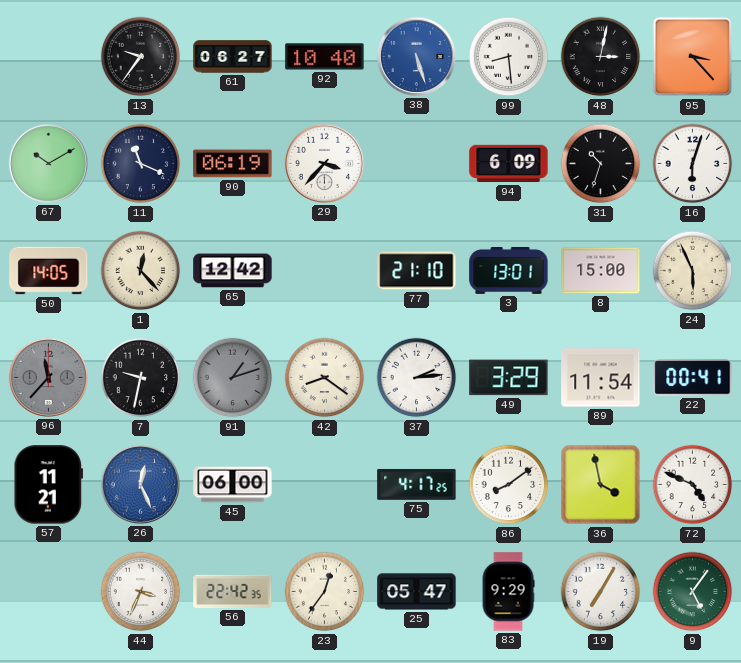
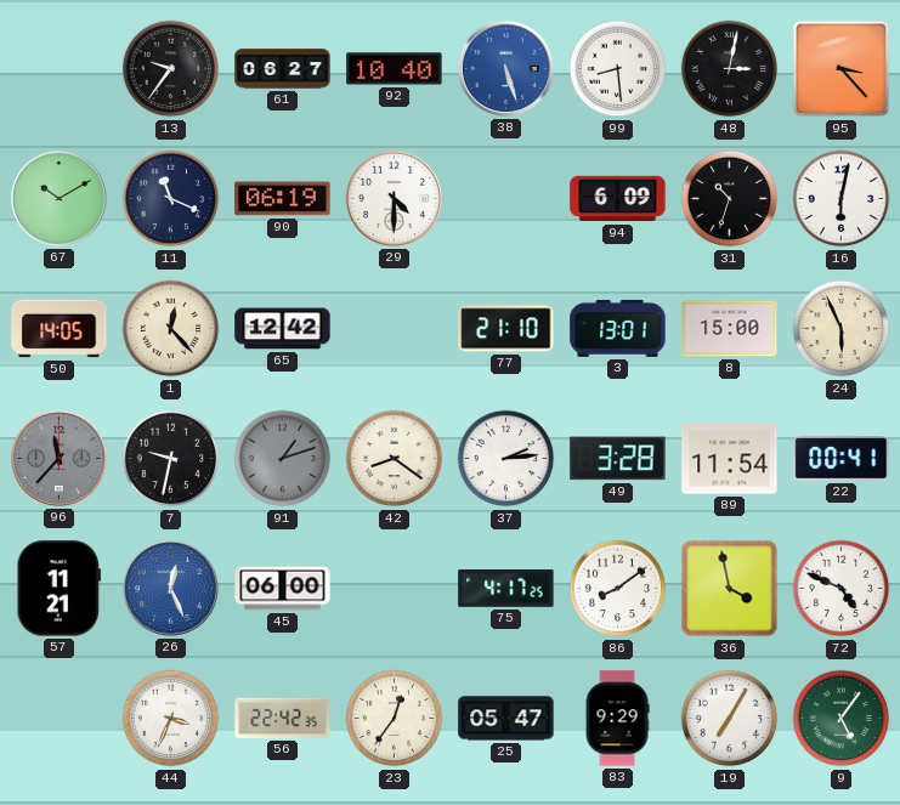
29: 3:37 -> 4:30 (394, 198)
16: 6:03 -> 6:02 (842, 199)
49: 3:29 -> 3:28 (618, 459)
